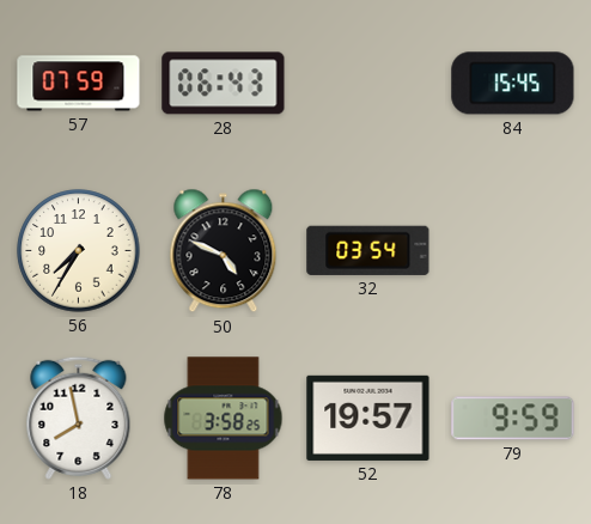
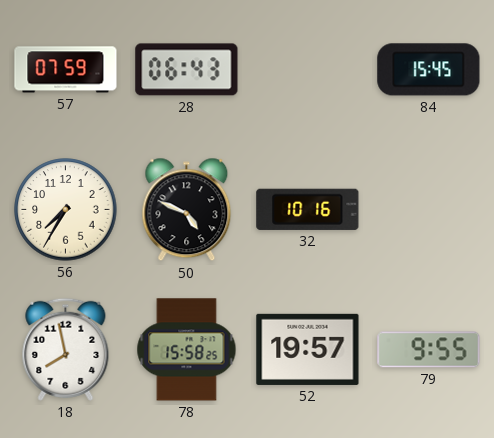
32: 03:54 -> 10:16 (308, 209)
78: 3:58 -> 15:58 (187, 350)
79: 9:59 -> 9:55 (429, 350)
